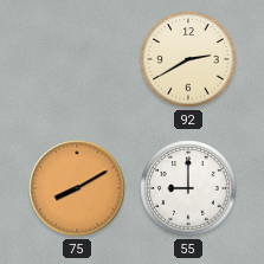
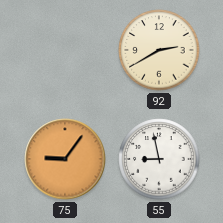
75: 8:10 -> 9:06 (65, 159)
55: 9:00 -> 8:58 (159, 159)
